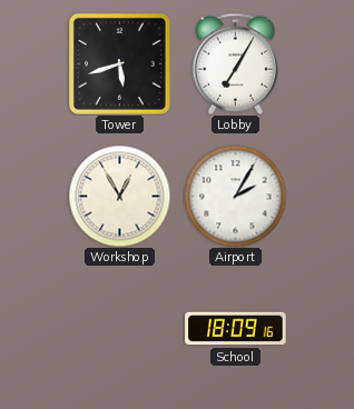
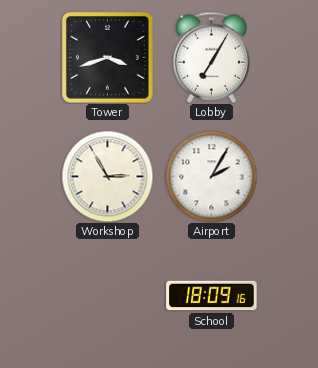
Tower: 5:42 -> 3:42 (107, 57)
Workshop: 12:55 -> 2:55 (107, 176)
